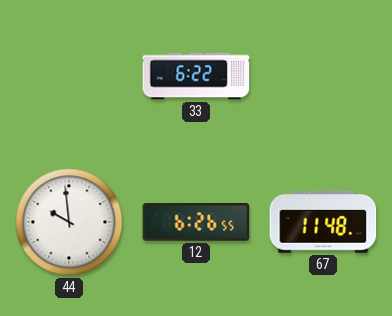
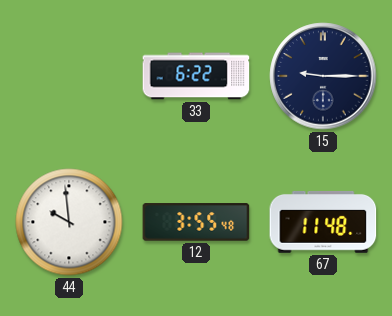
15: none -> 9:15 (323, 76)
12: 6:26 -> 3:55 (196, 222)
